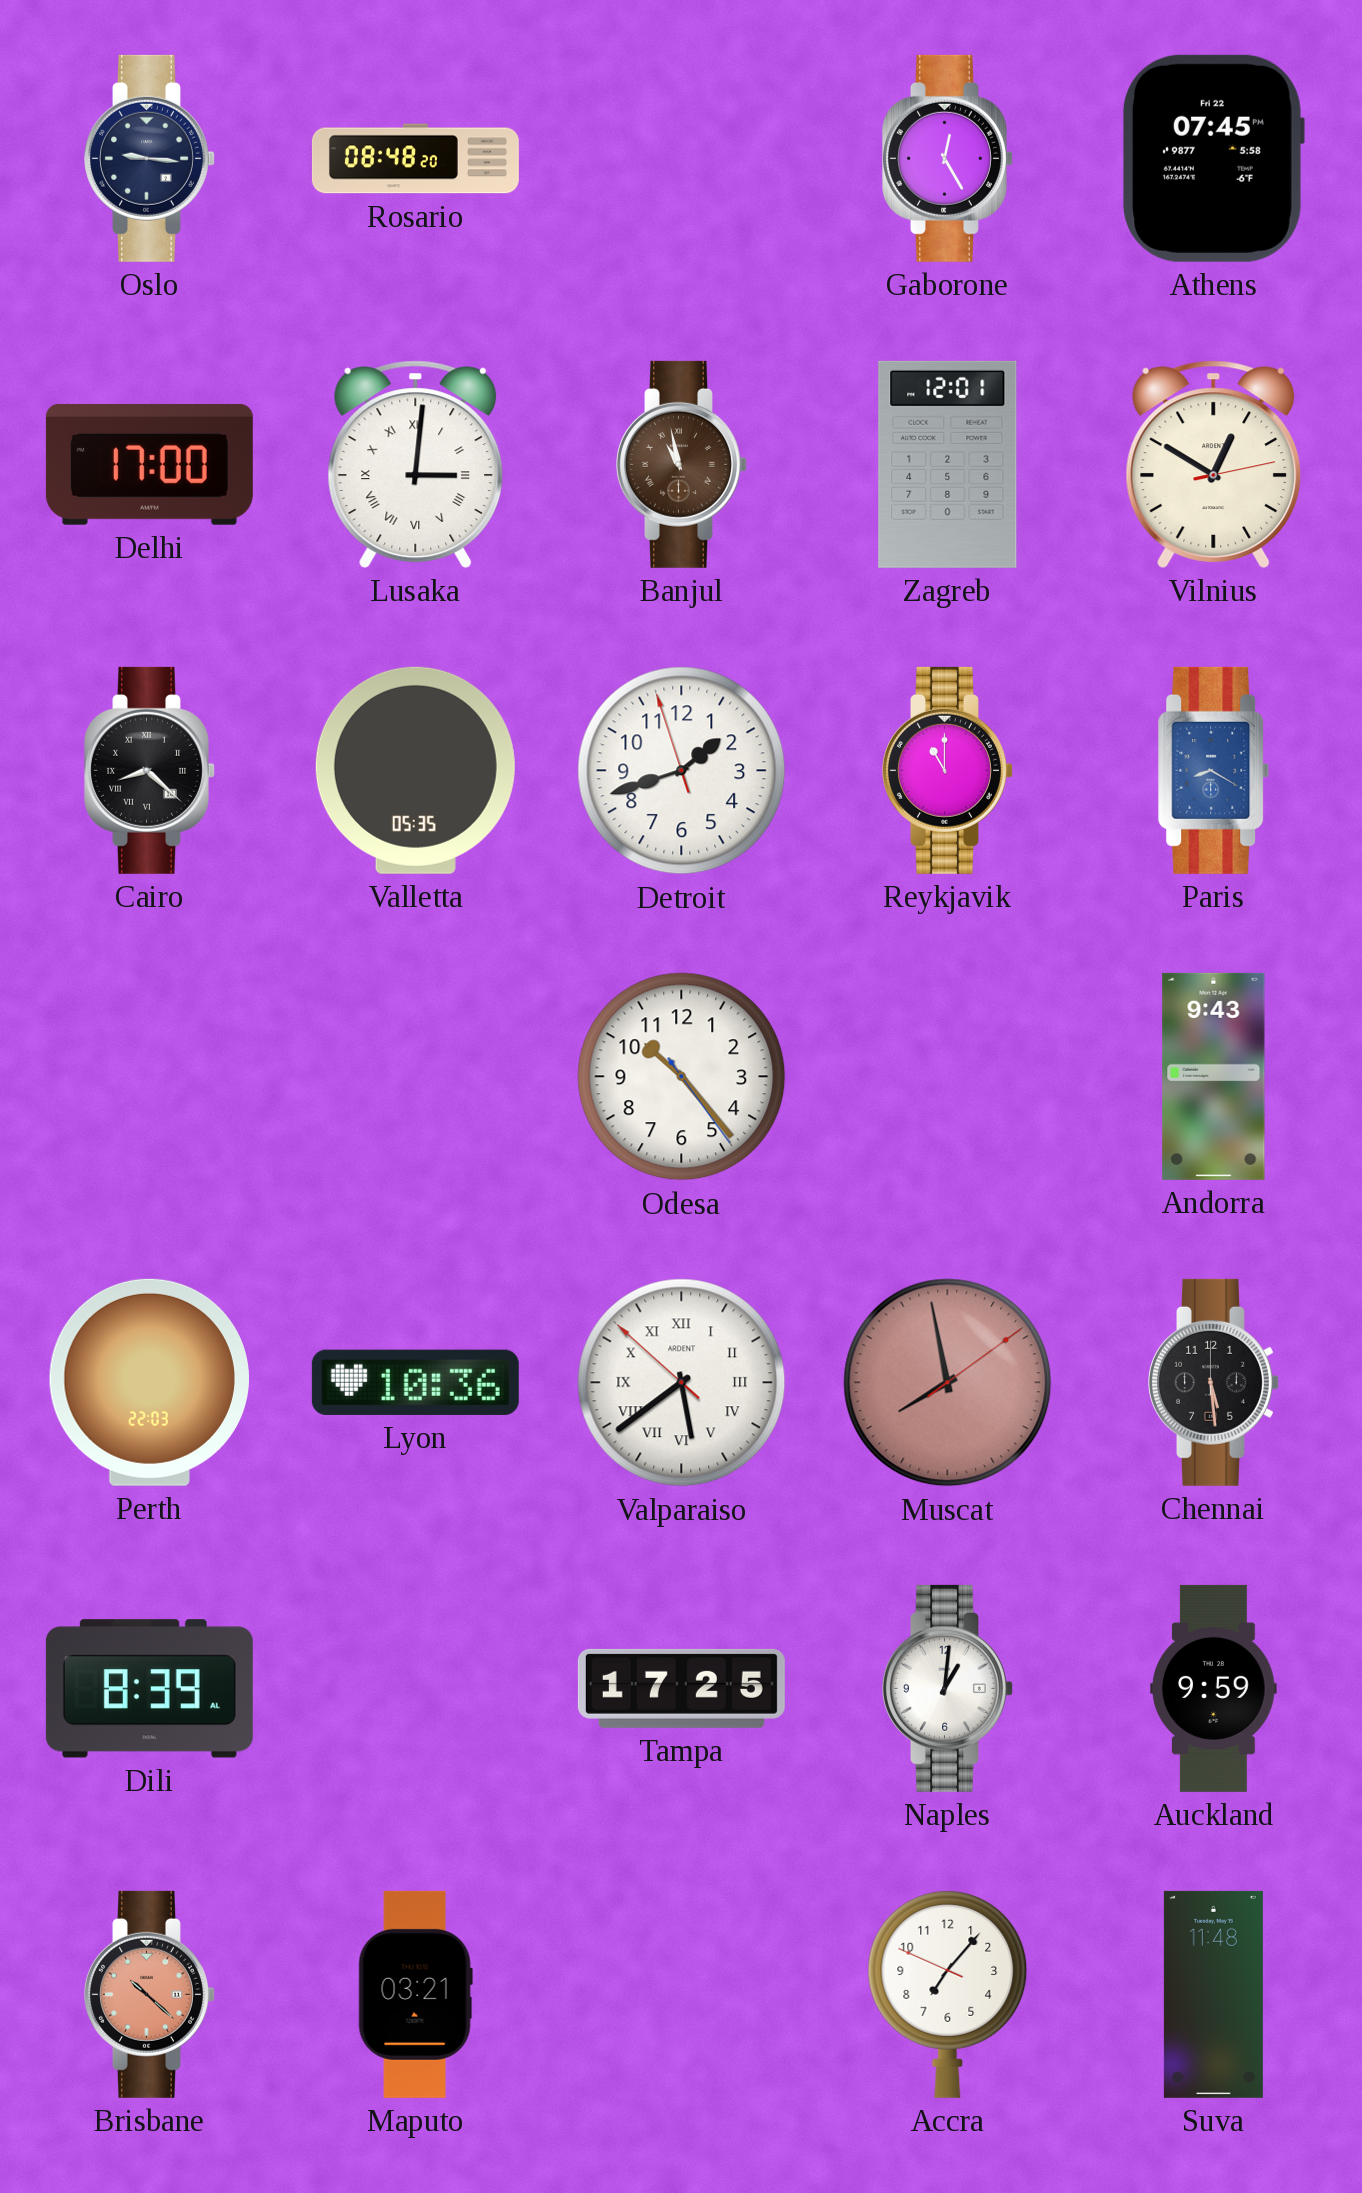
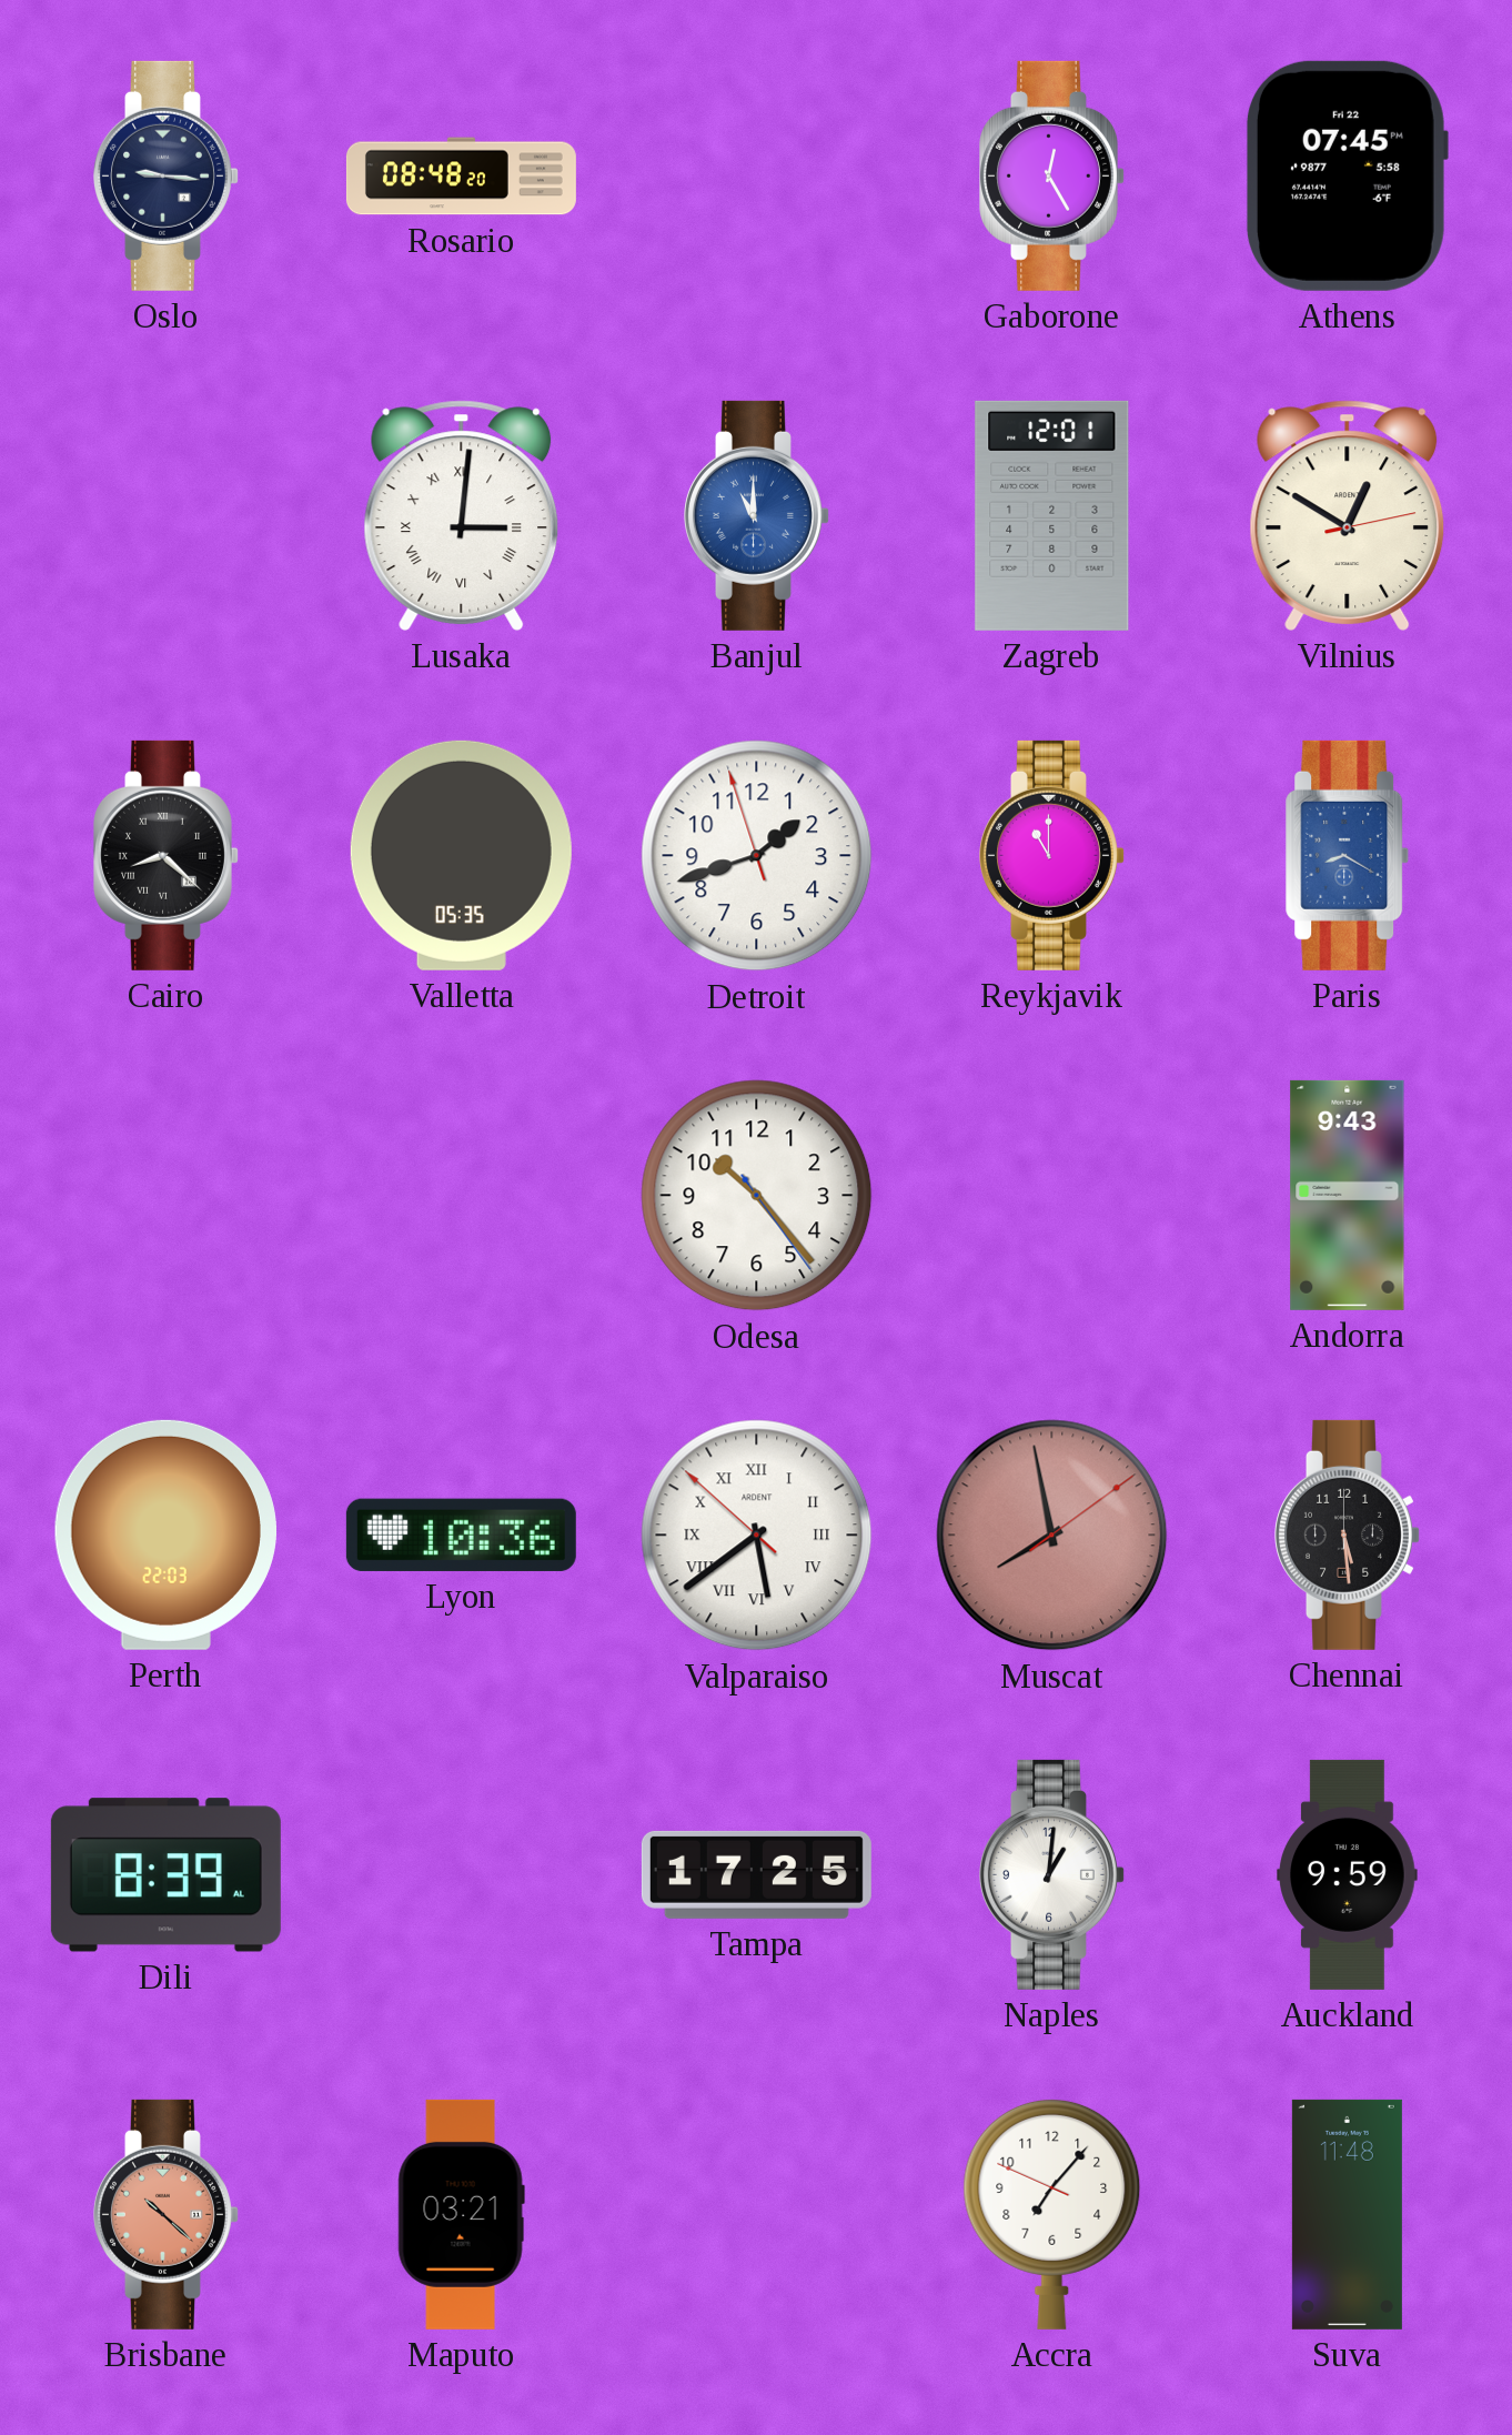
Delhi: 17:00 -> none (149, 464)
Banjul: 10:58 -> 11:00 (757, 515)
Banjul dial: brown -> blue (757, 515)
